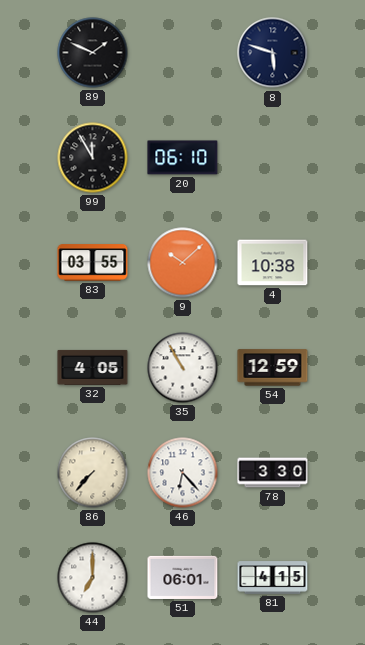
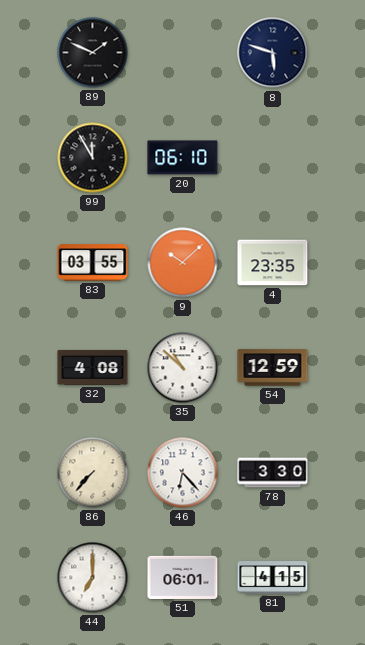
4: 10:38 -> 23:35 (273, 263)
32: 4:05 -> 4:08 (93, 367)
35: 10:55 -> 10:52 (183, 368)
